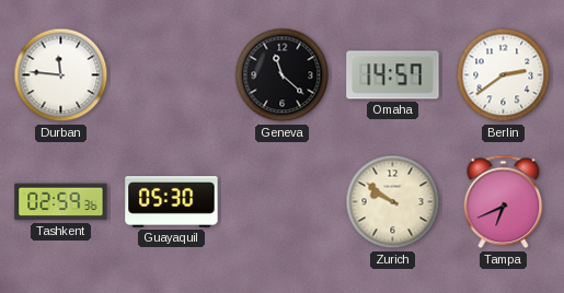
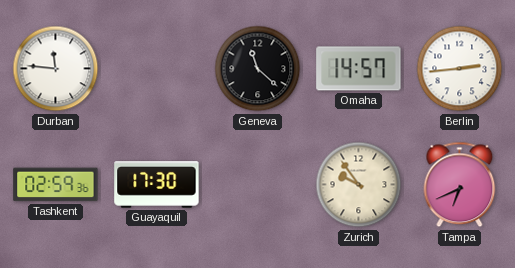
Berlin: 2:39 -> 2:44 (460, 69)
Guayaquil: 05:30 -> 17:30 (157, 185)
Zurich: 9:51 -> 9:54 (359, 185)
